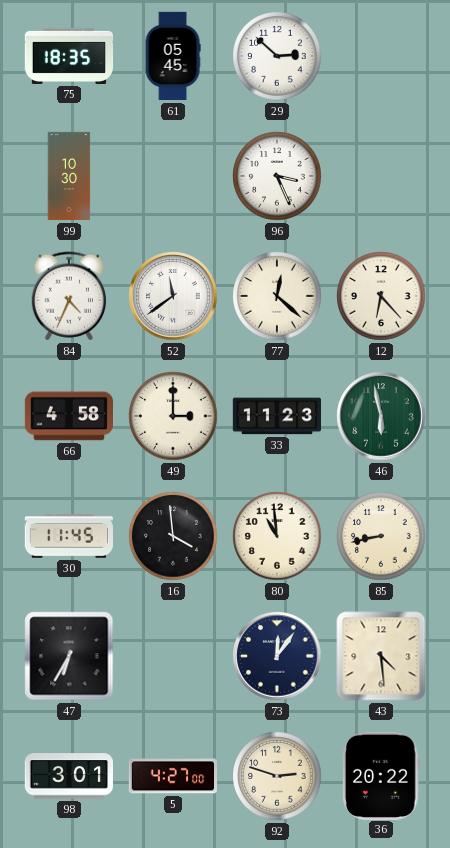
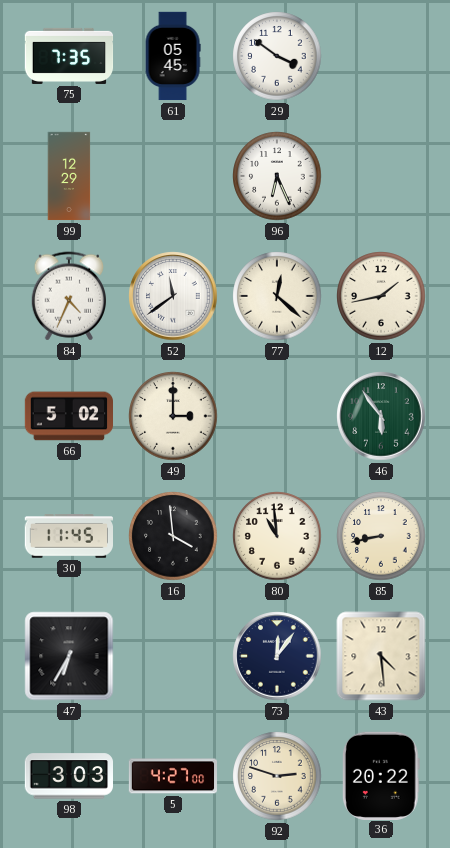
75: 18:35 -> 7:35 (69, 56)
29: 2:52 -> 3:51 (277, 56)
99: 10:30 -> 12:29 (69, 176)
96: 3:26 -> 6:26 (277, 176)
12: 6:23 -> 1:43 (381, 296)
66: 4:58 -> 5:02 (68, 416)
33: 11:23 -> none (277, 416)
46: 5:58 -> 5:54 (381, 416)
98: 3:01 -> 3:03 (68, 776)
